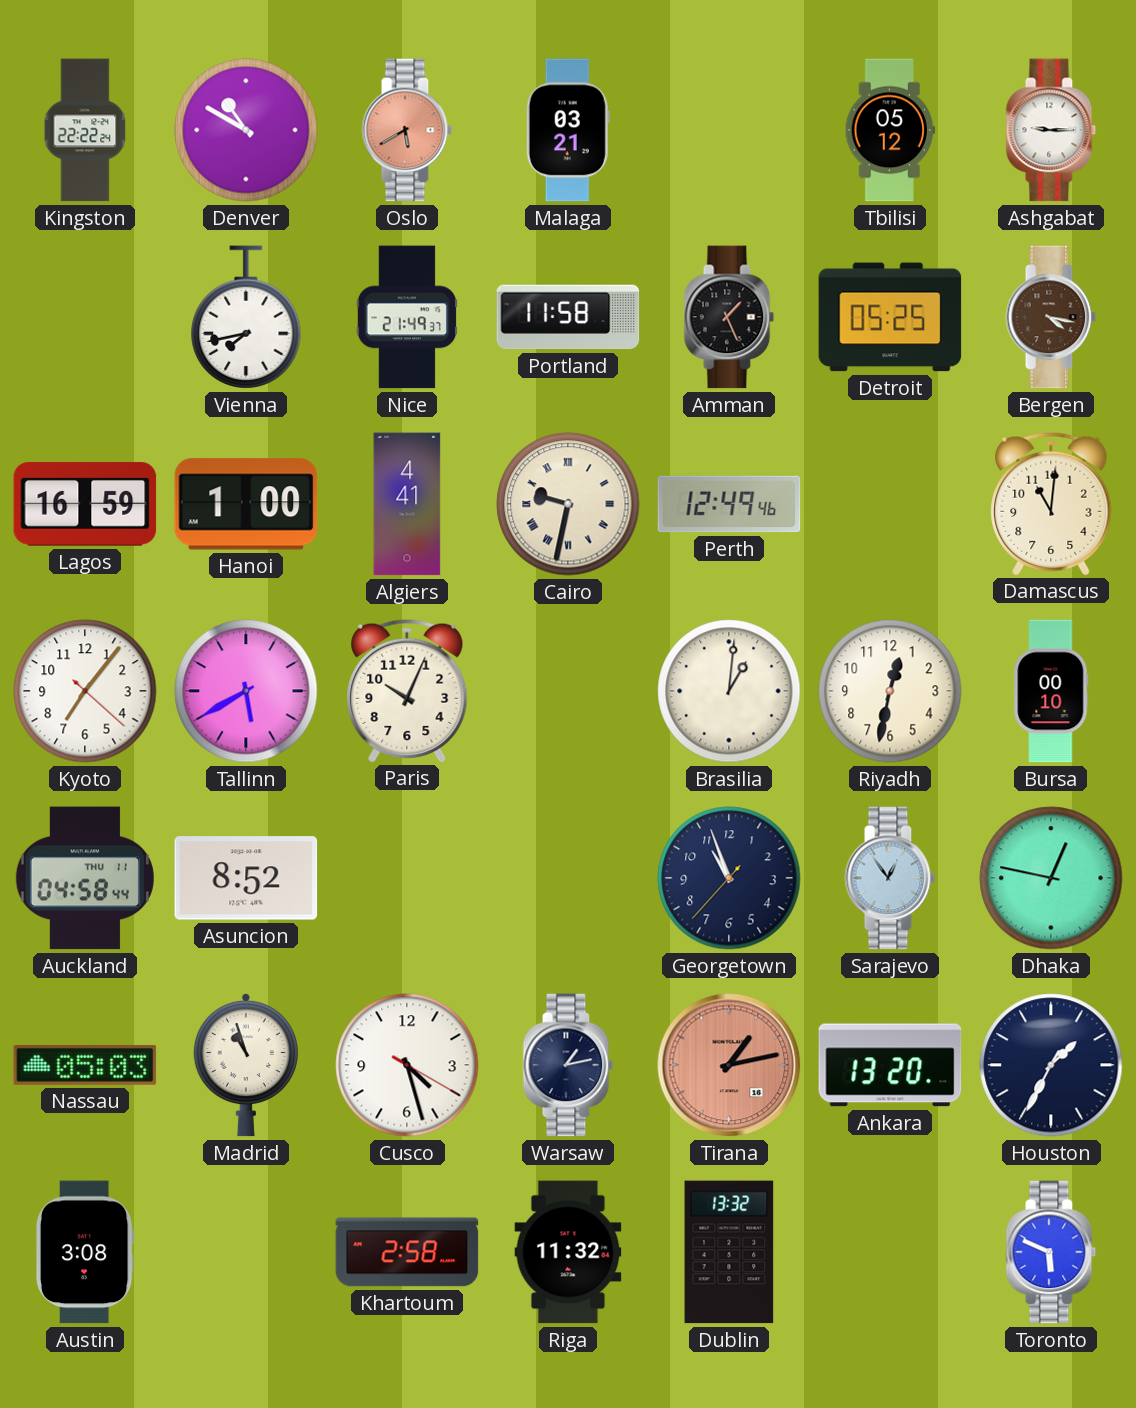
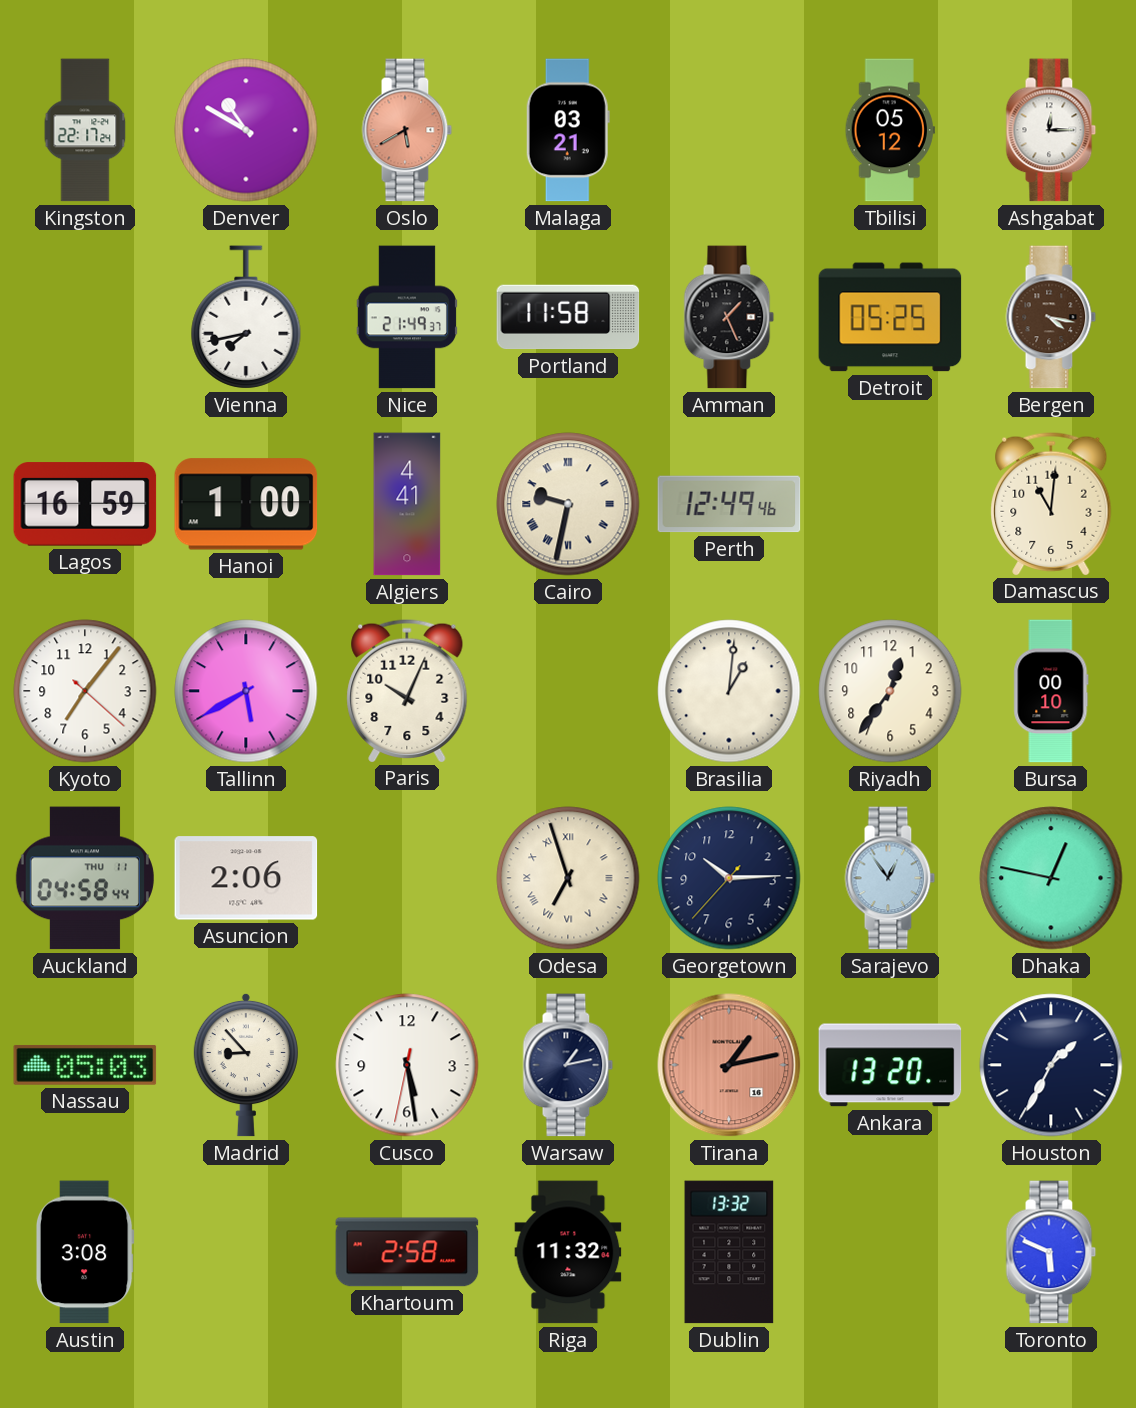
Kingston: 22:22 -> 22:17 (85, 130)
Ashgabat: 9:15 -> 12:15 (1051, 130)
Riyadh: 12:32 -> 12:36 (890, 691)
Asuncion: 8:52 -> 2:06 (246, 878)
Odesa: none -> 6:57 (568, 878)
Georgetown: 10:56 -> 10:14 (729, 878)
Madrid: 10:57 -> 8:53 (246, 1065)
Cusco: 4:27 -> 5:28 (407, 1065)
